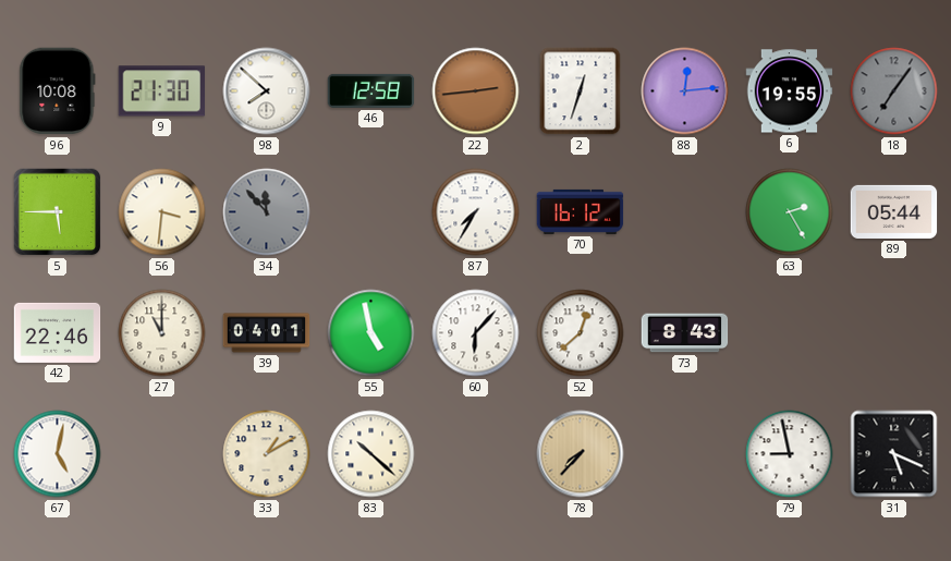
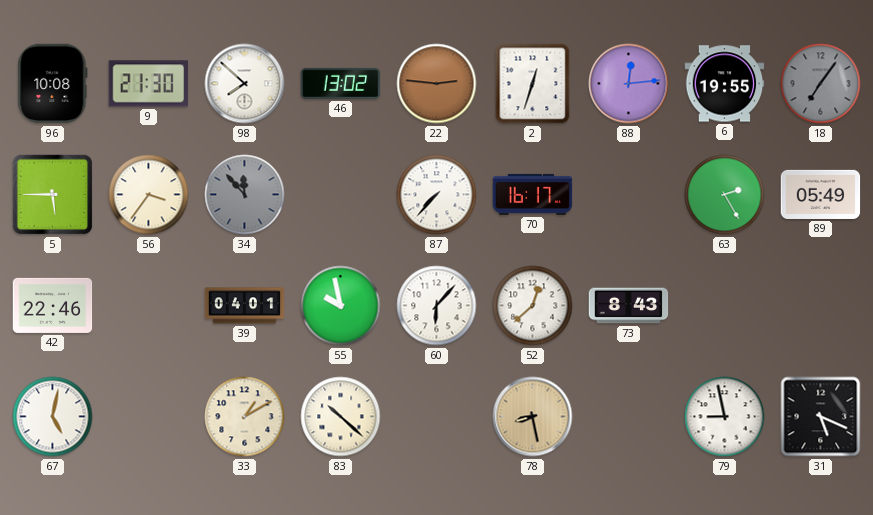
46: 12:58 -> 13:02 (341, 83)
22: 2:44 -> 2:46 (437, 84)
56: 3:31 -> 3:36 (149, 195)
87: 7:35 -> 7:37 (437, 195)
70: 16:12 -> 16:17 (533, 194)
89: 05:44 -> 05:49 (821, 194)
27: 11:00 -> none (162, 333)
55: 4:58 -> 9:58 (341, 306)
78: 7:37 -> 8:28 (533, 417)
